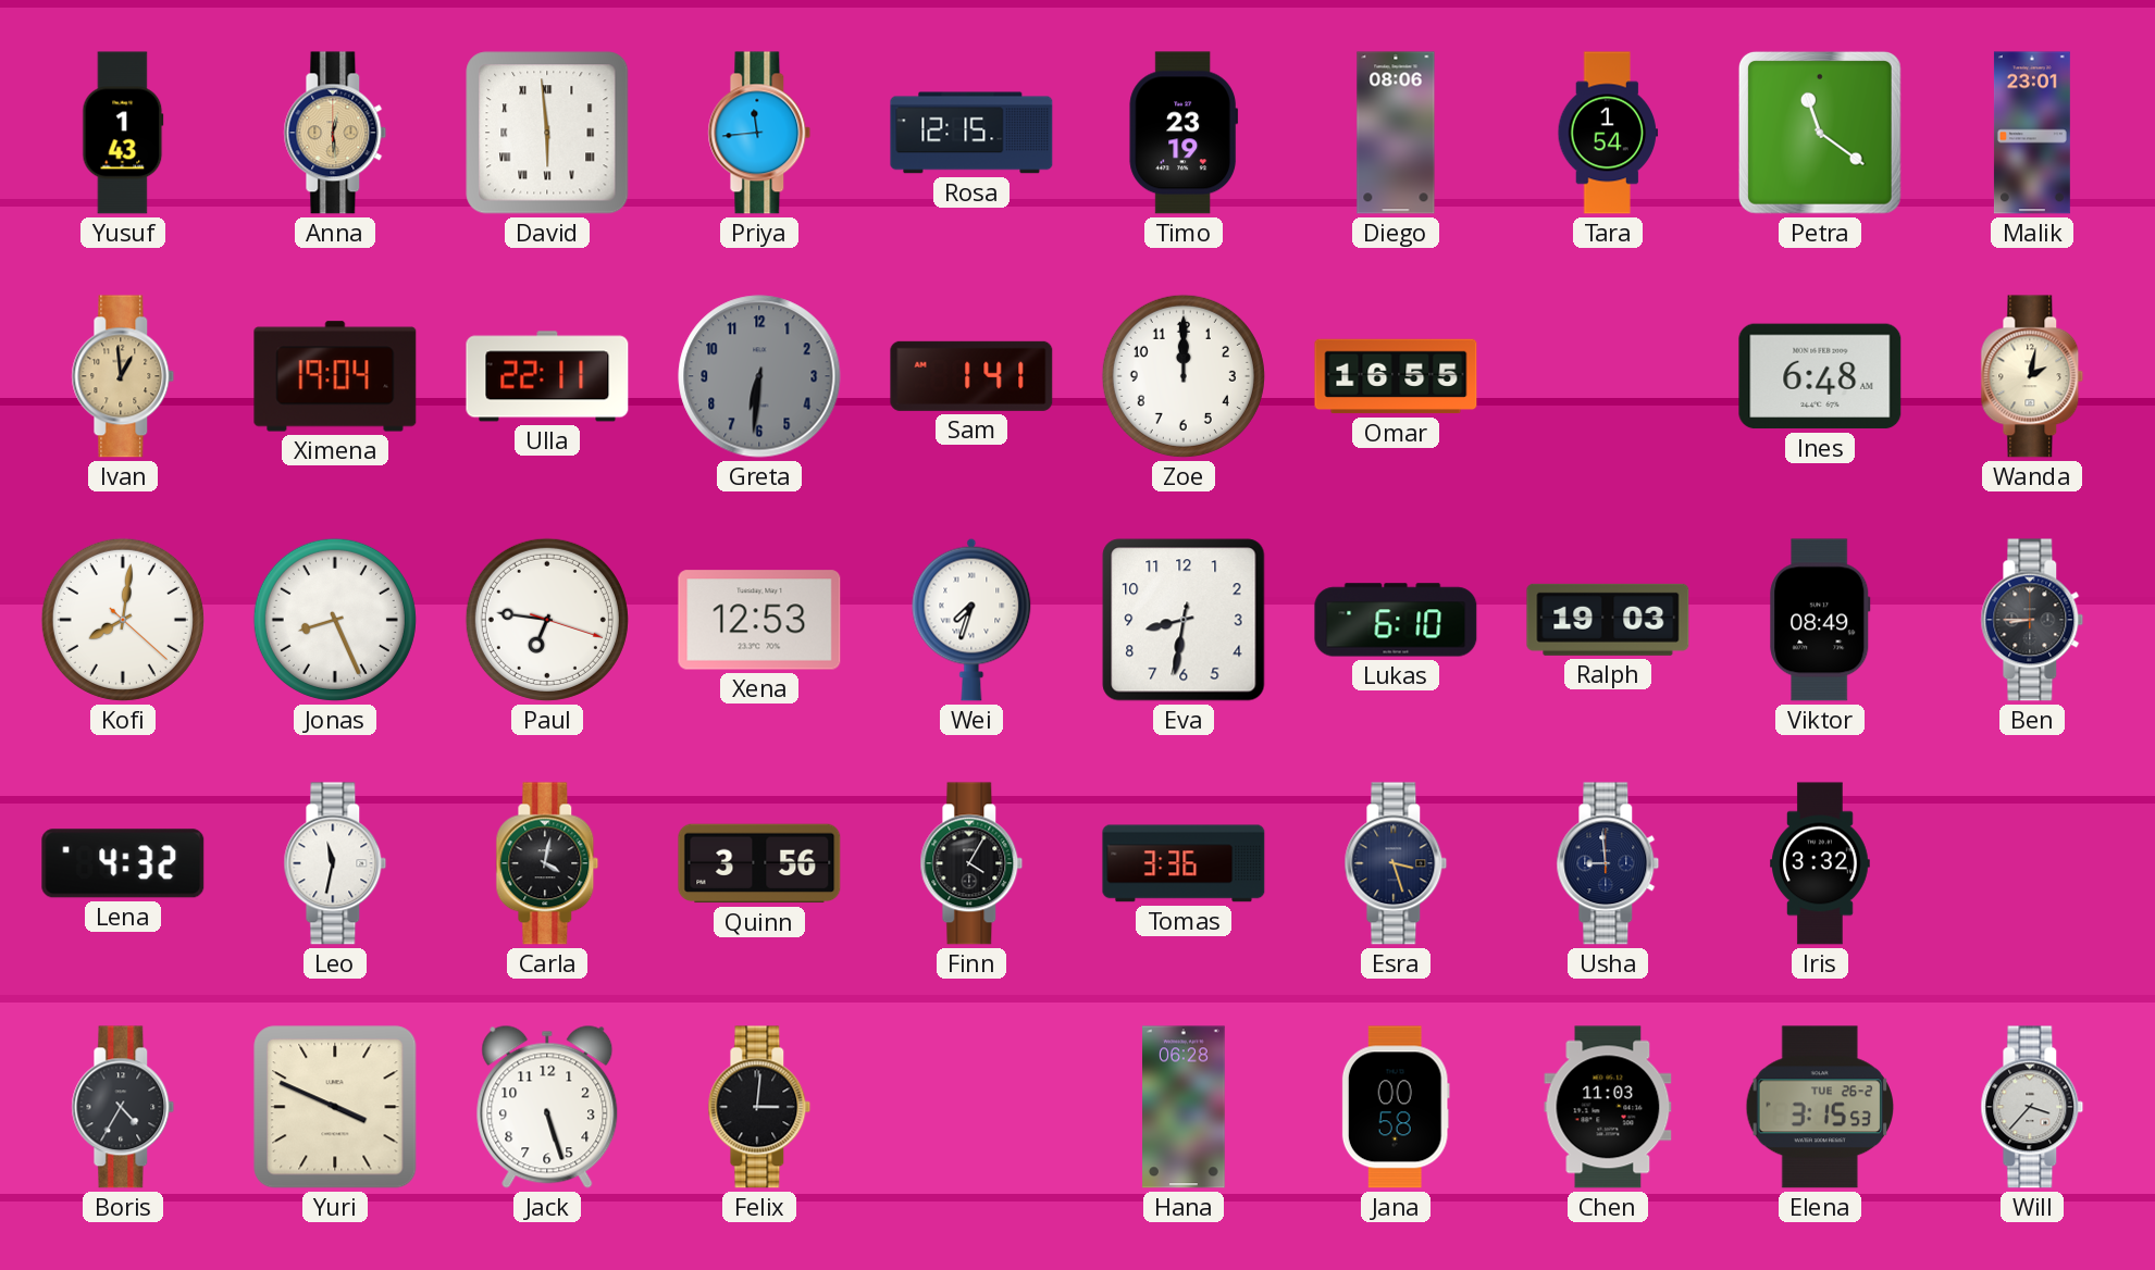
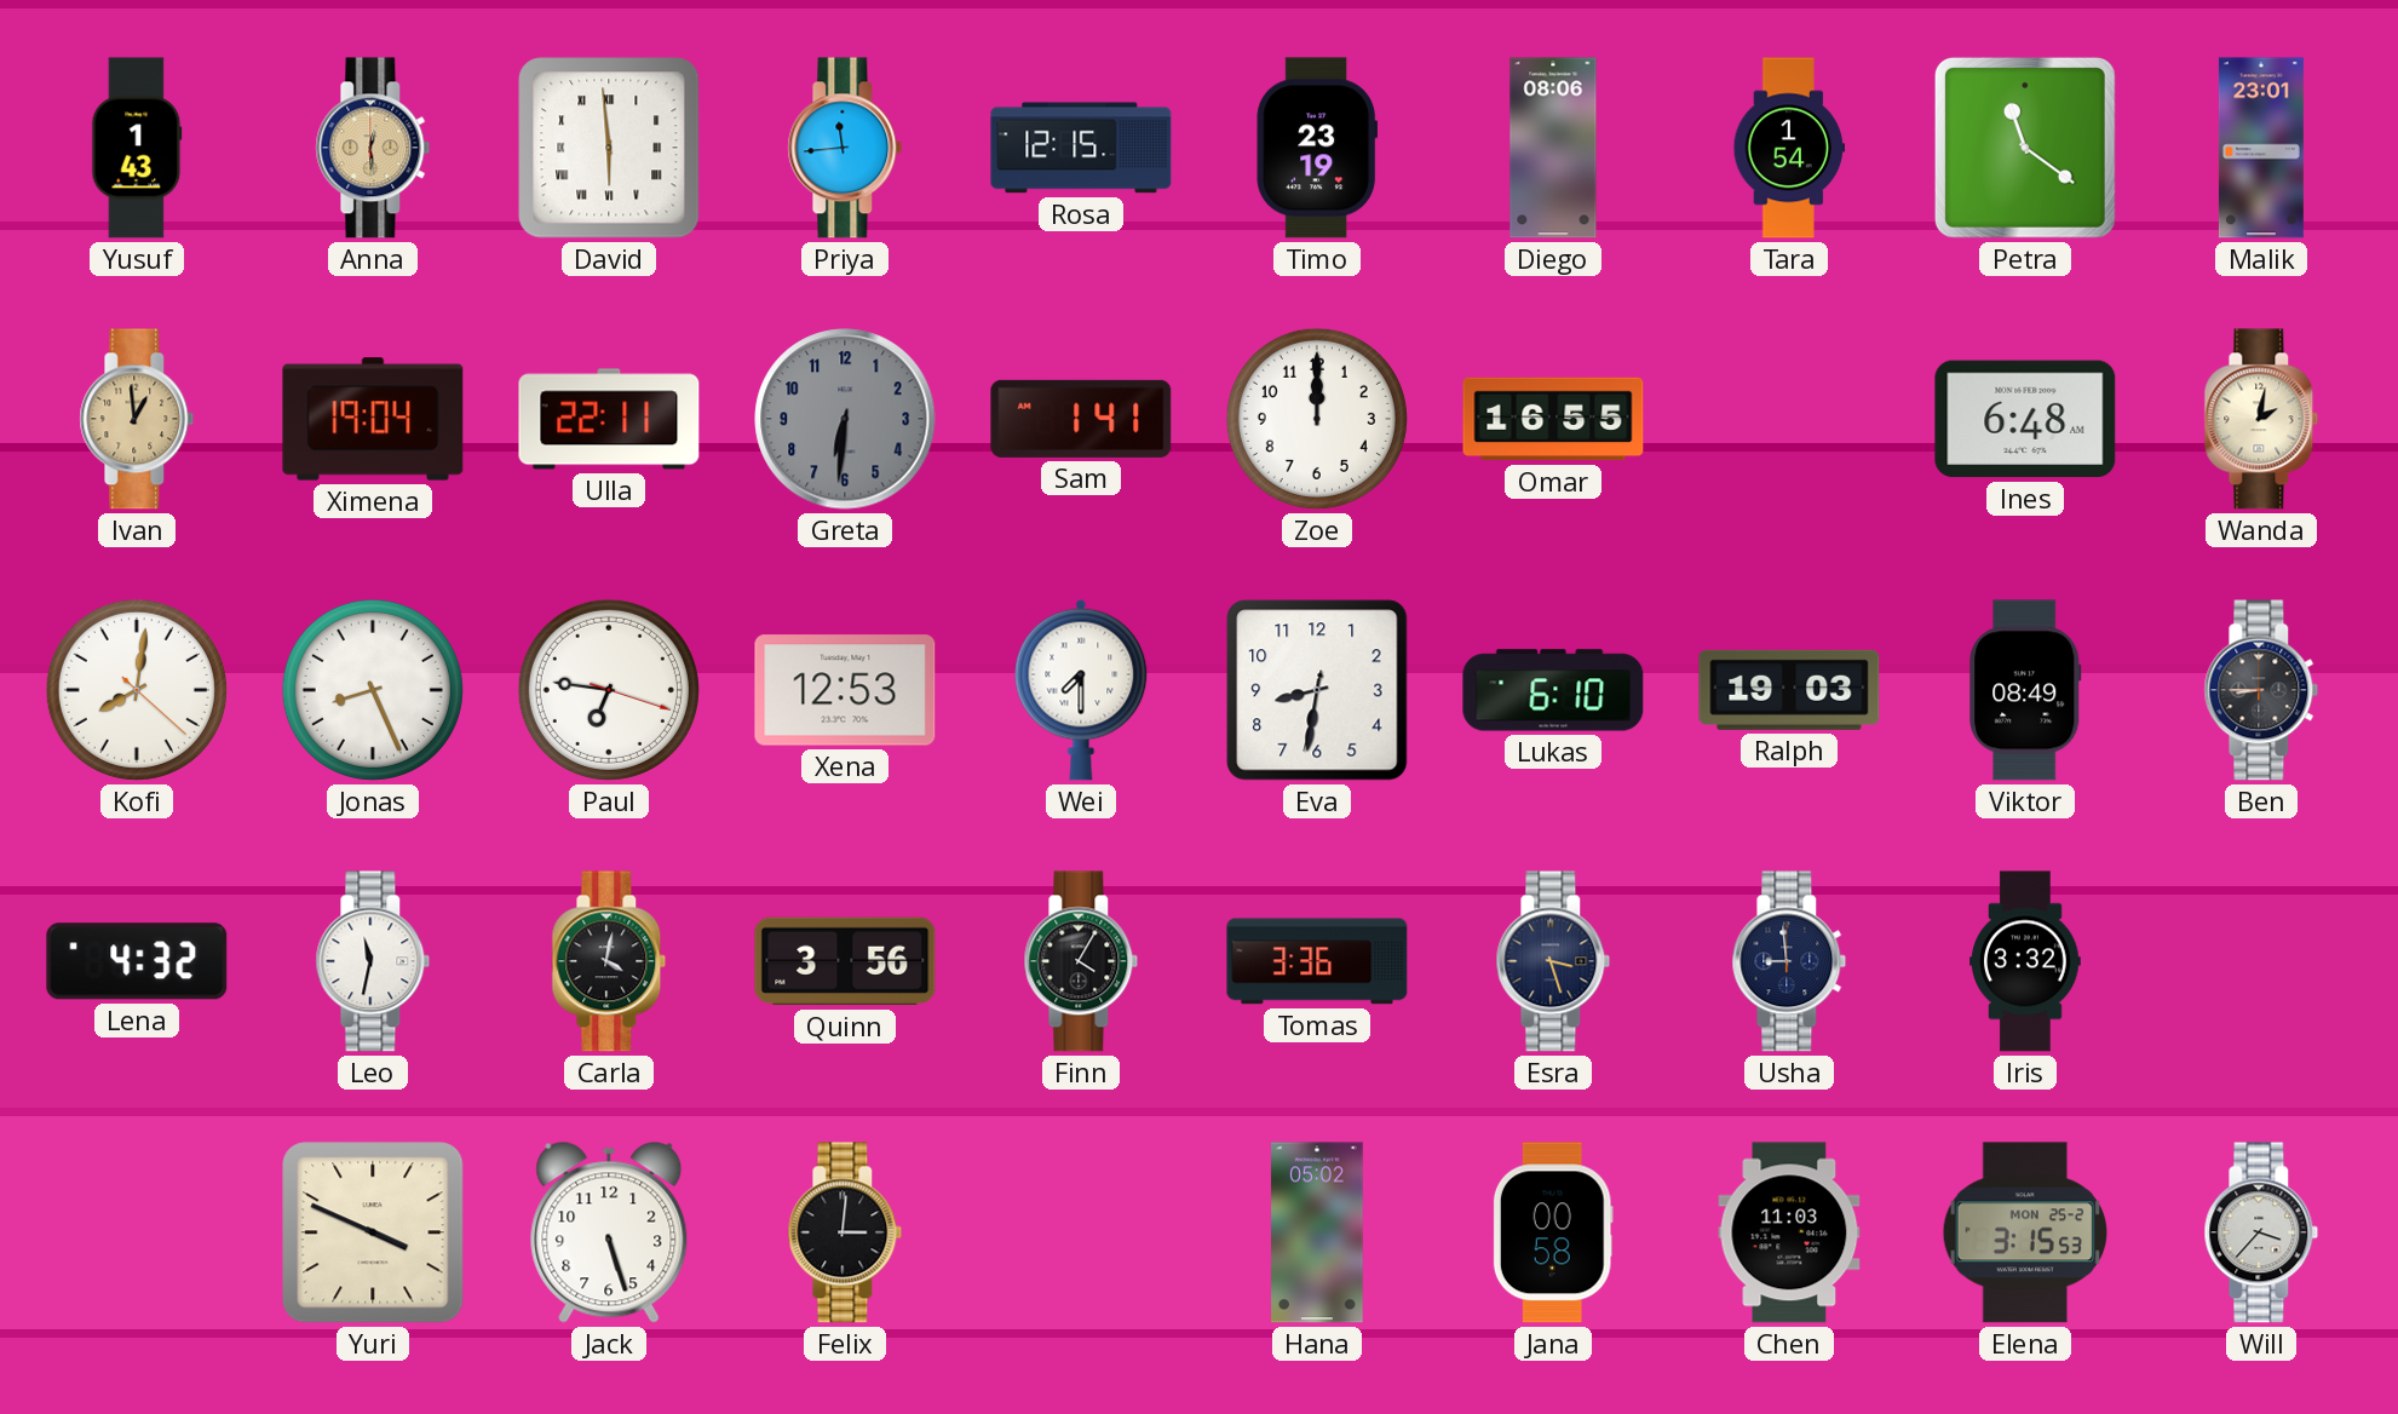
Wei: 7:33 -> 7:30 (1081, 690)
Boris: 4:35 -> none (123, 1107)
Hana: 06:28 -> 05:02 (1317, 1232)
Elena date: TUE 26-2 -> MON 25-2 (2024, 1232)
